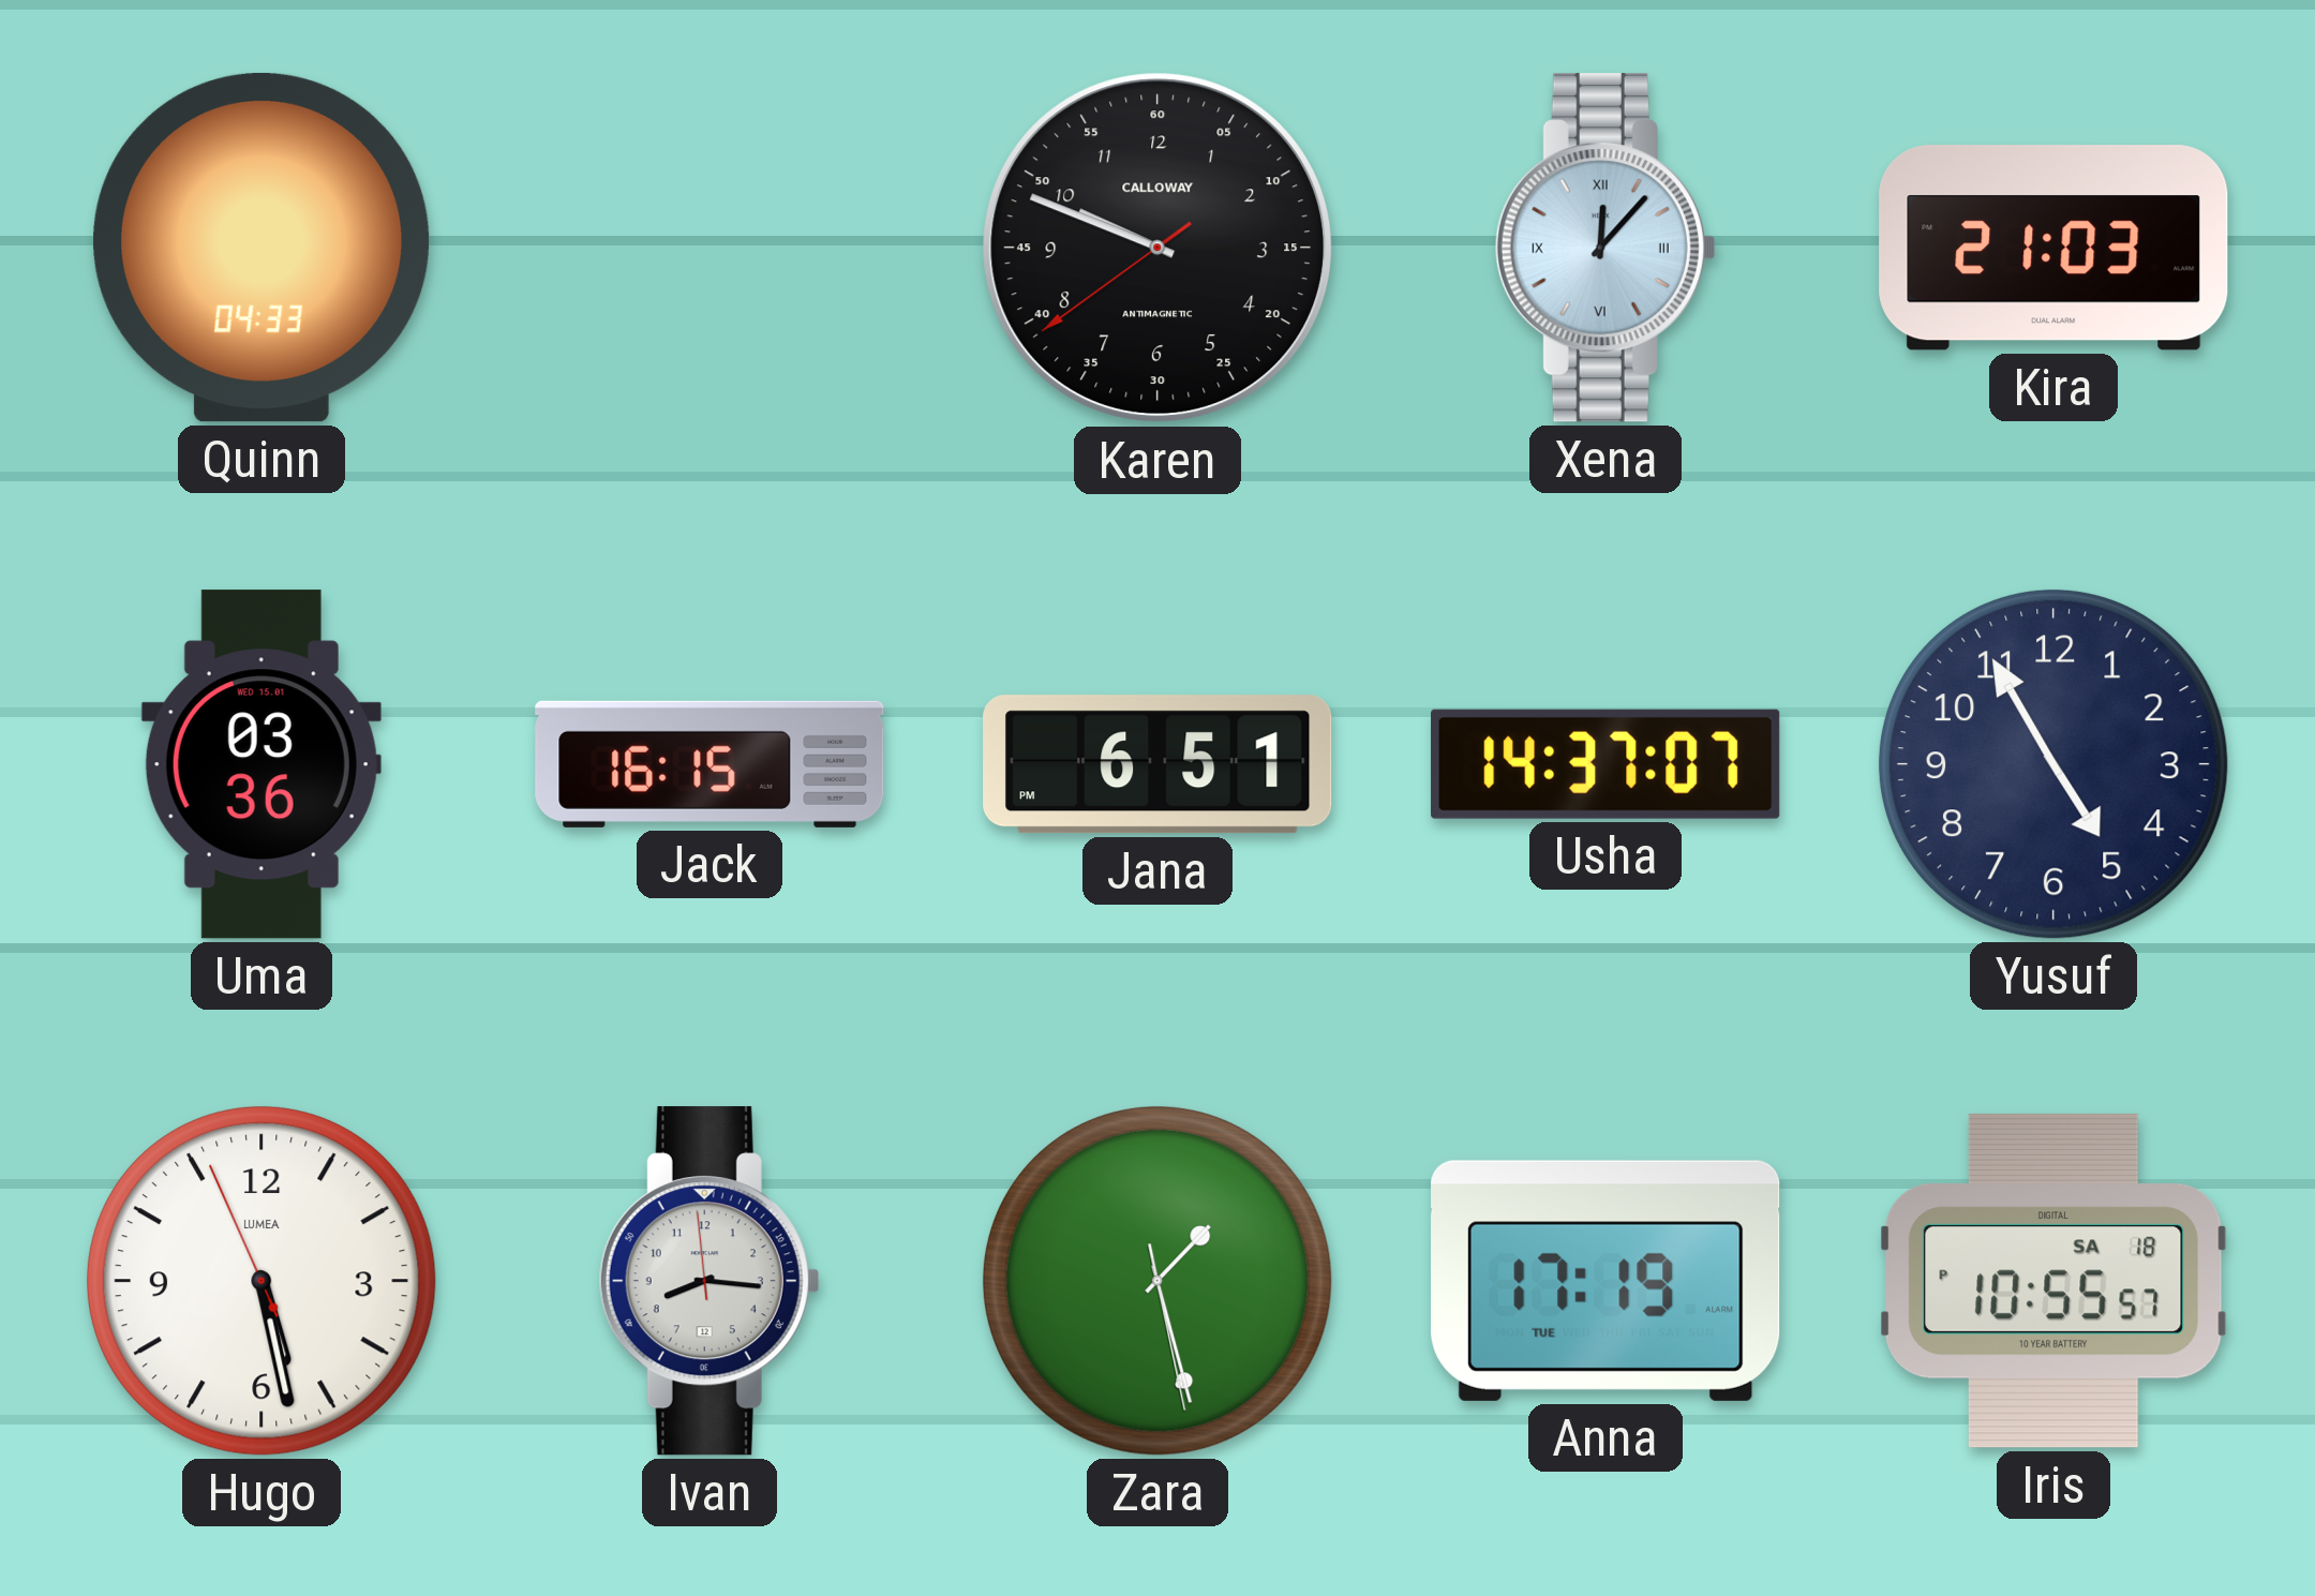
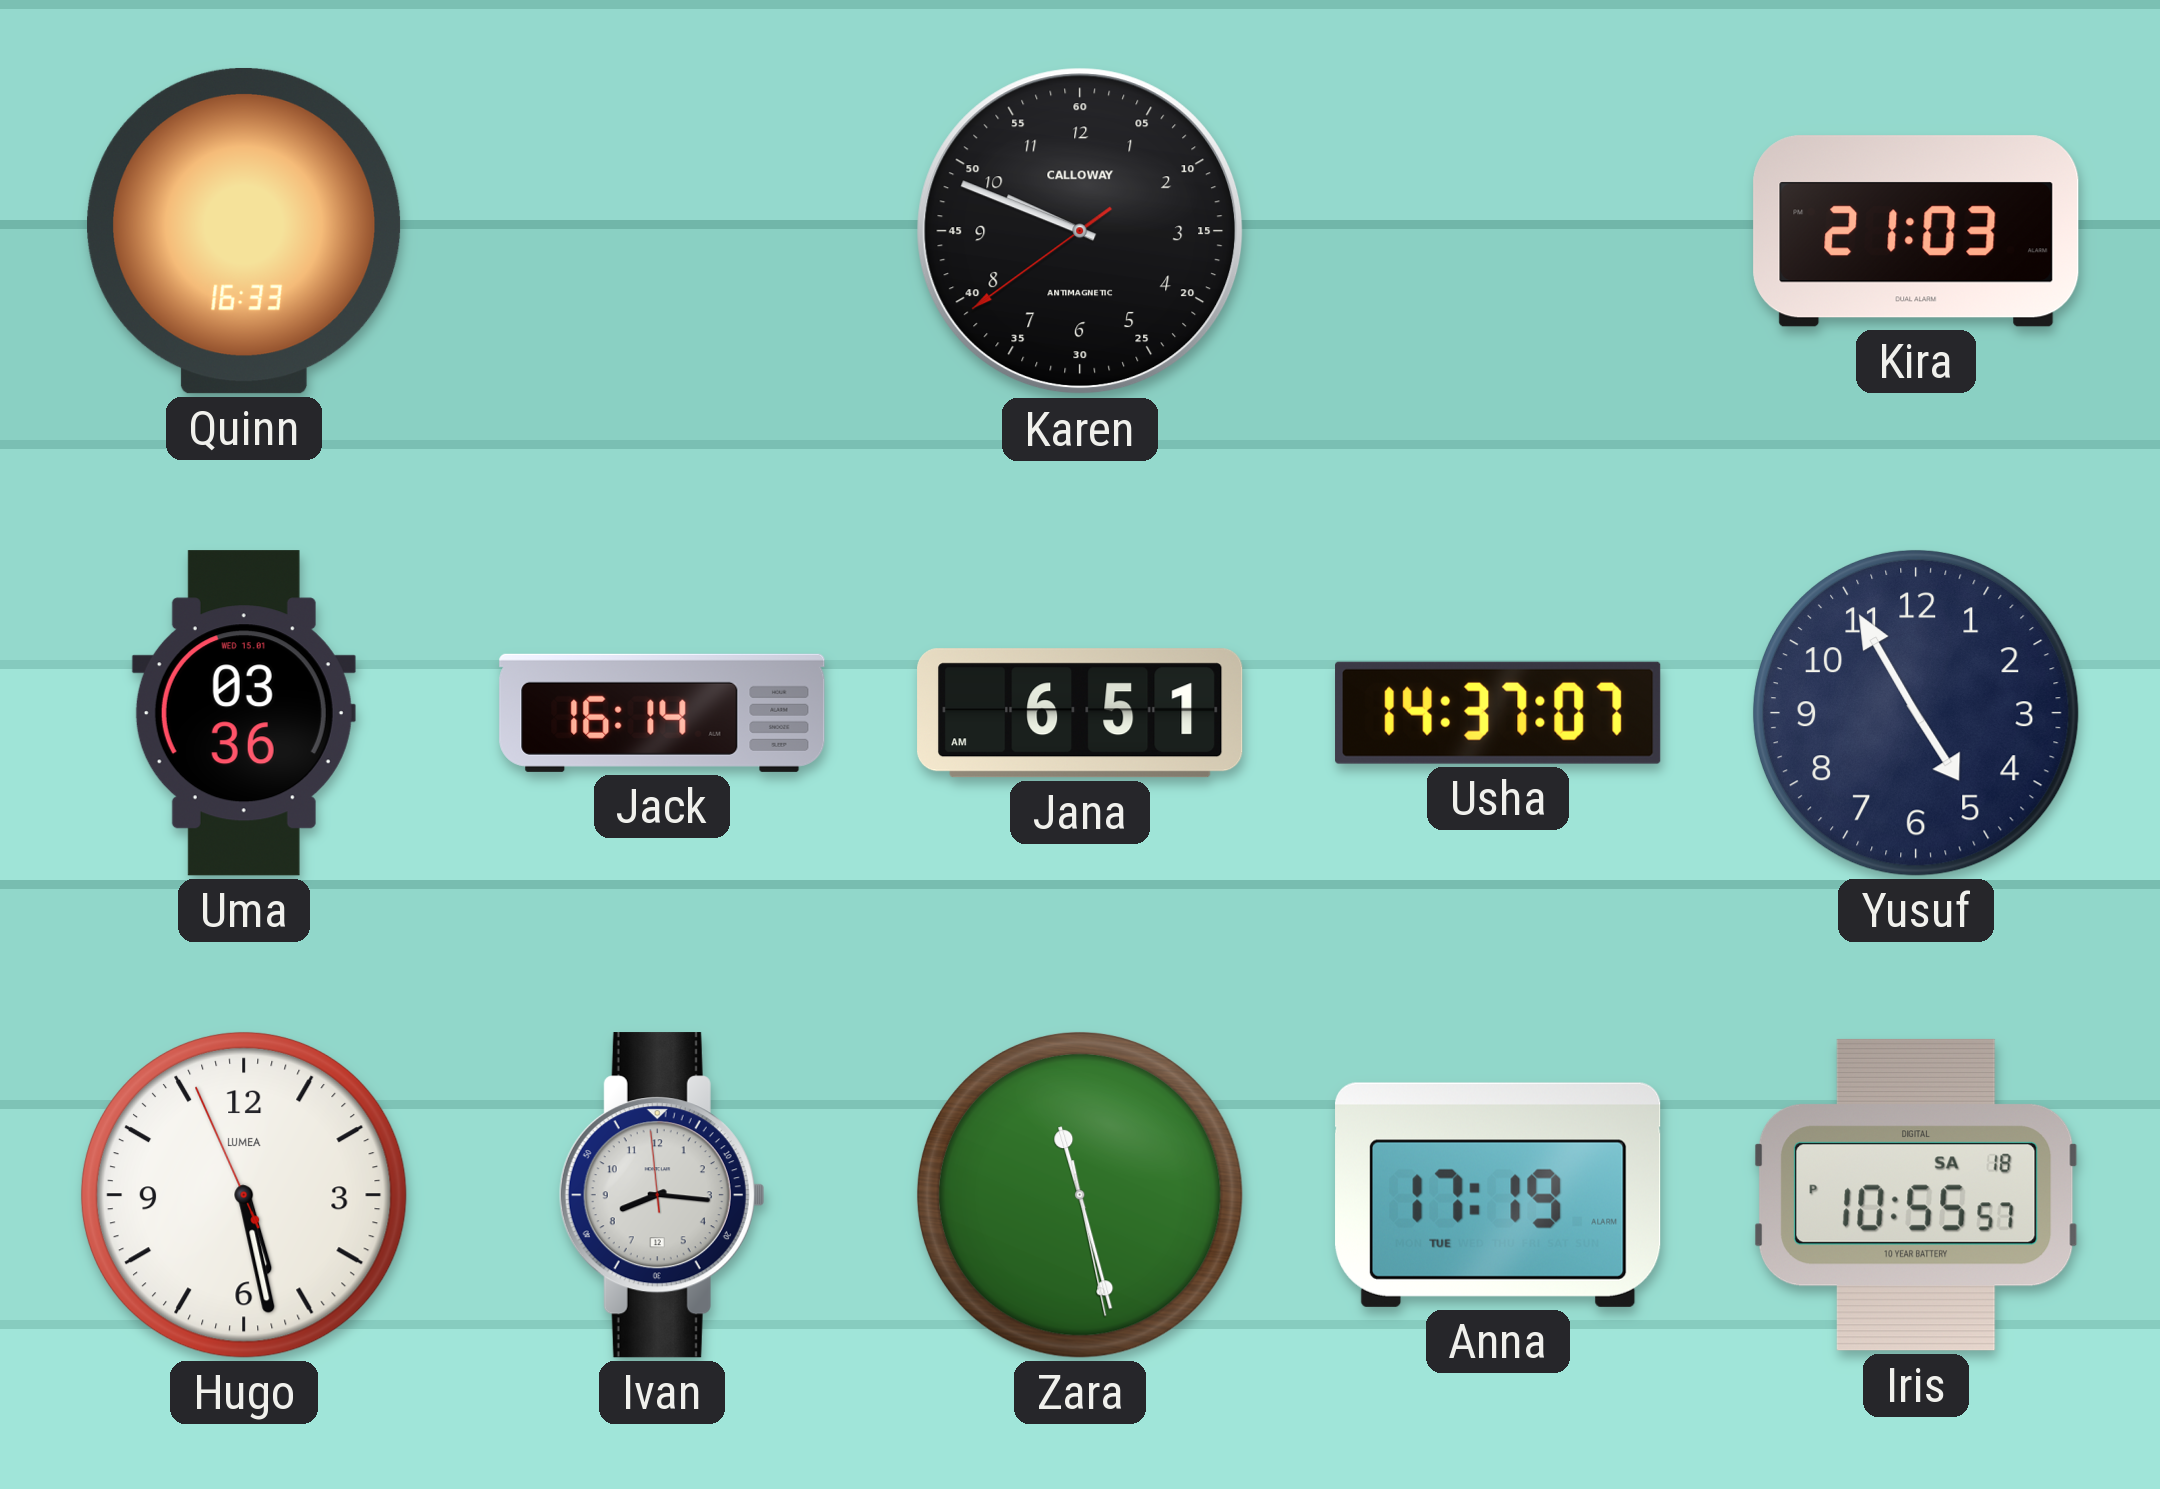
Quinn: 04:33 -> 16:33 (244, 231)
Xena: 12:07 -> none (1605, 248)
Jack: 16:15 -> 16:14 (662, 713)
Jana: 6:51 PM -> 6:51 AM (1080, 713)
Zara: 1:27 -> 11:27 (1080, 1195)
